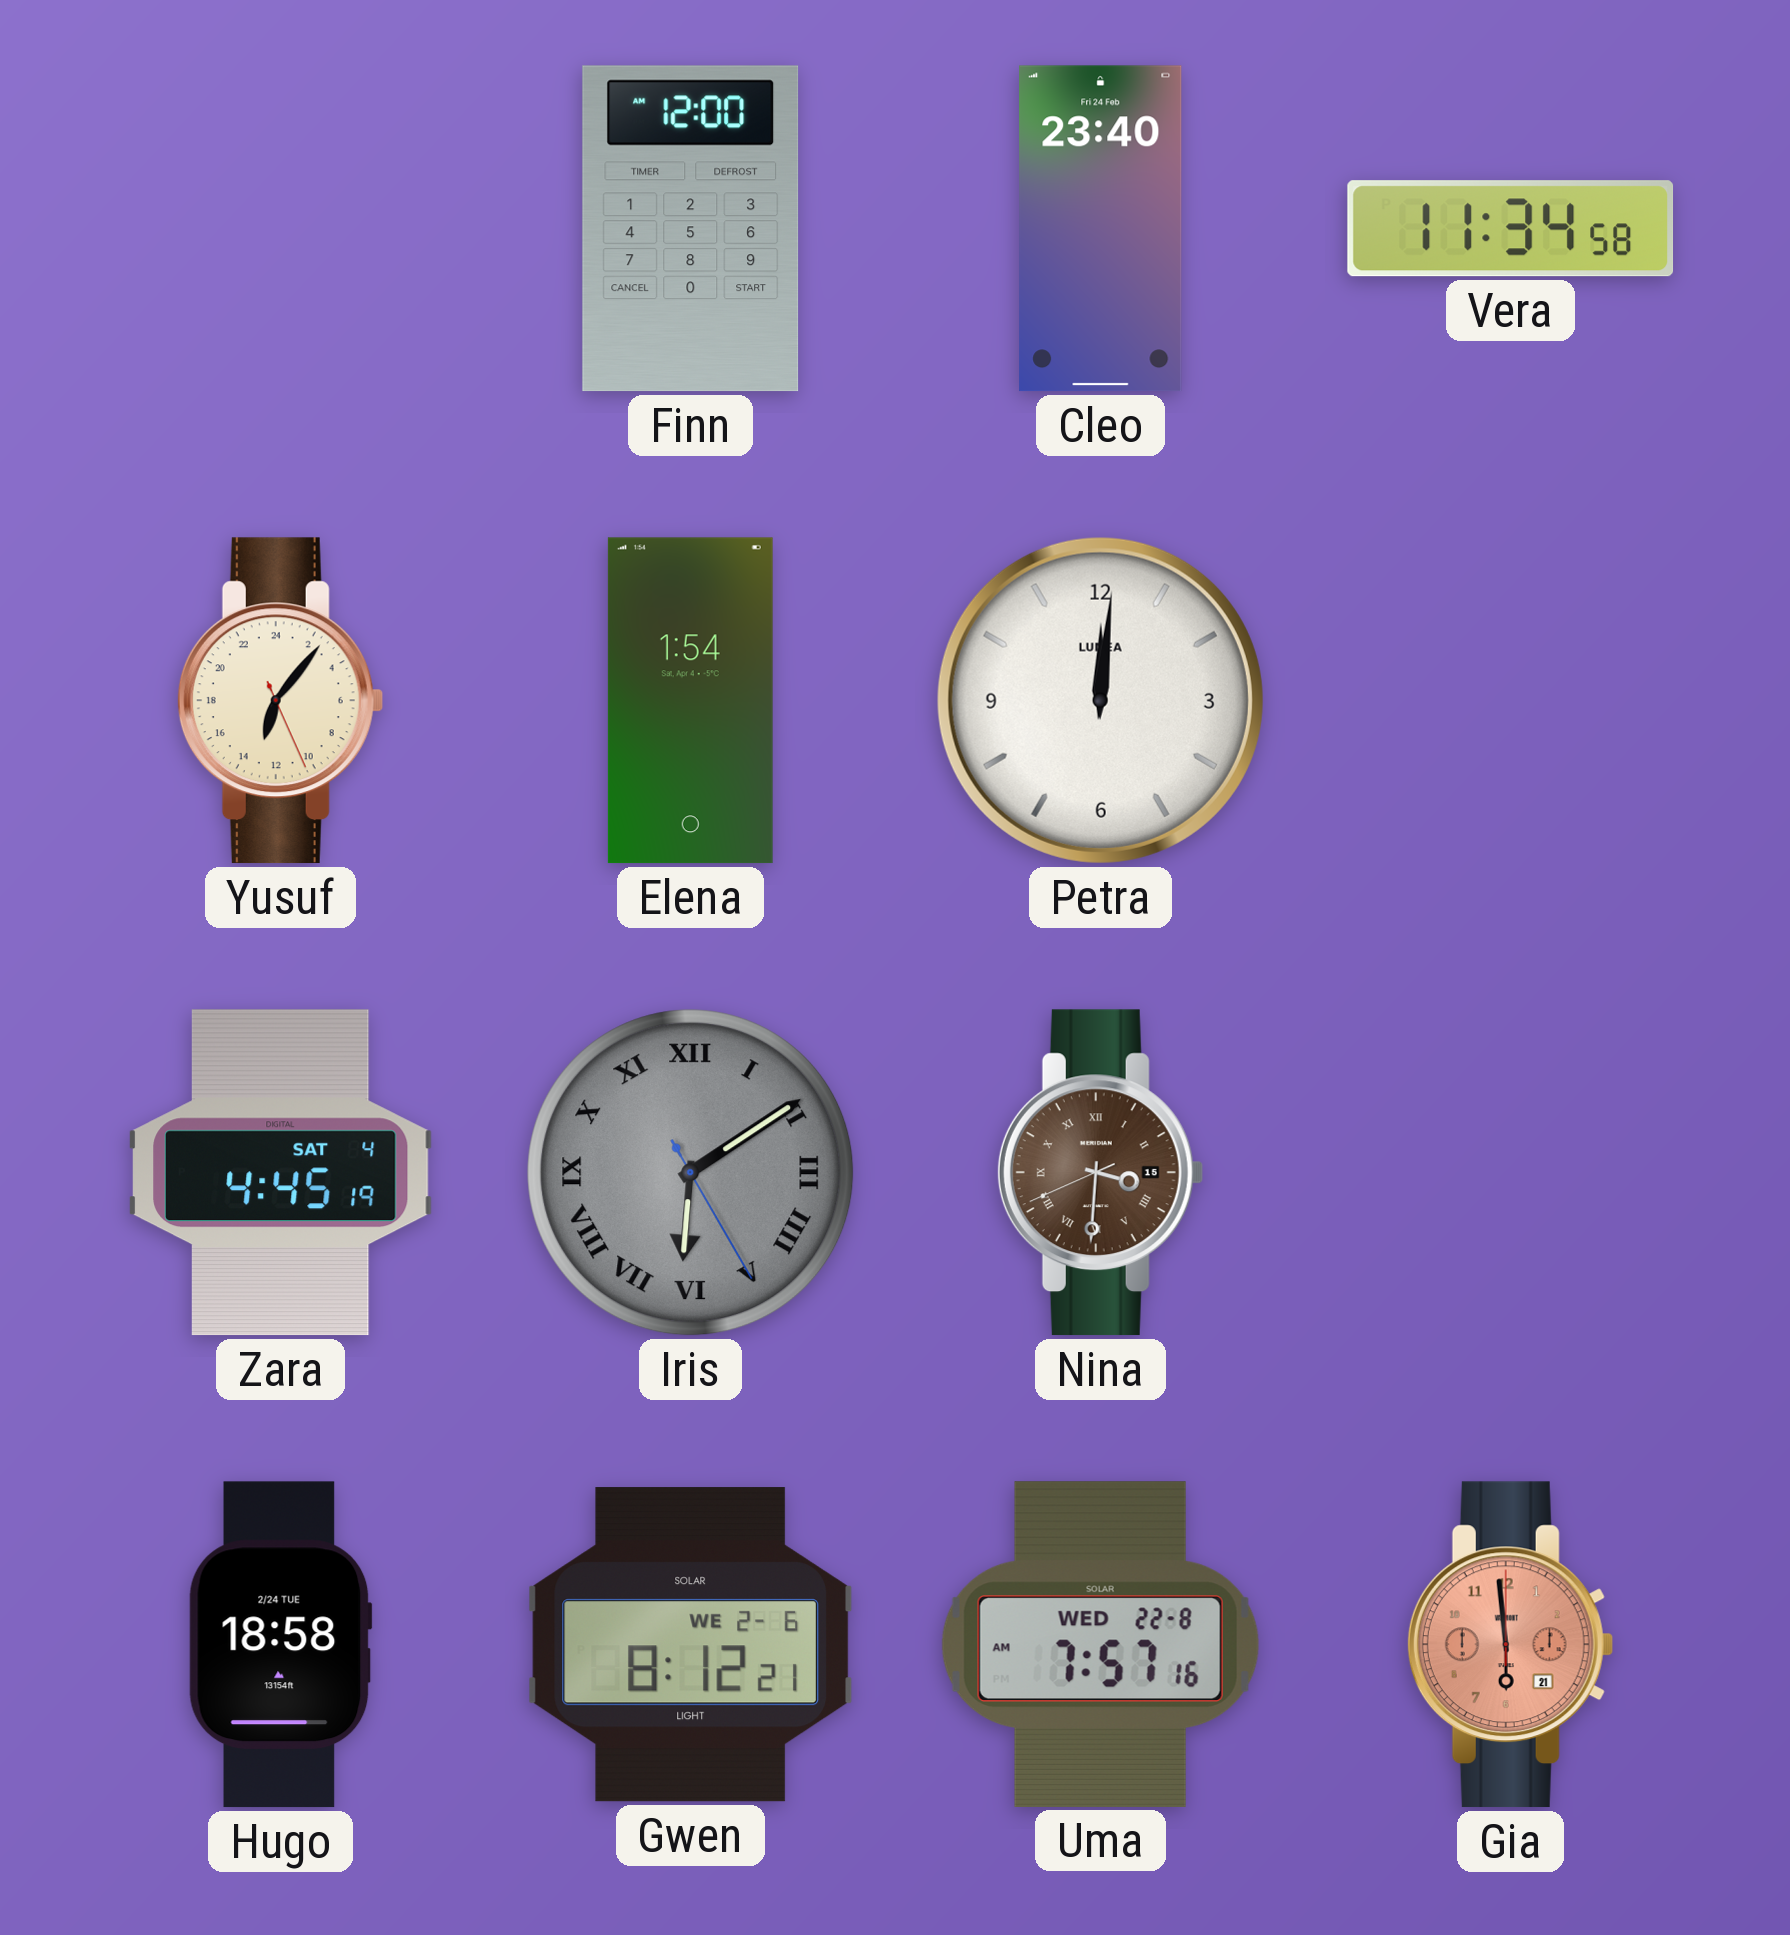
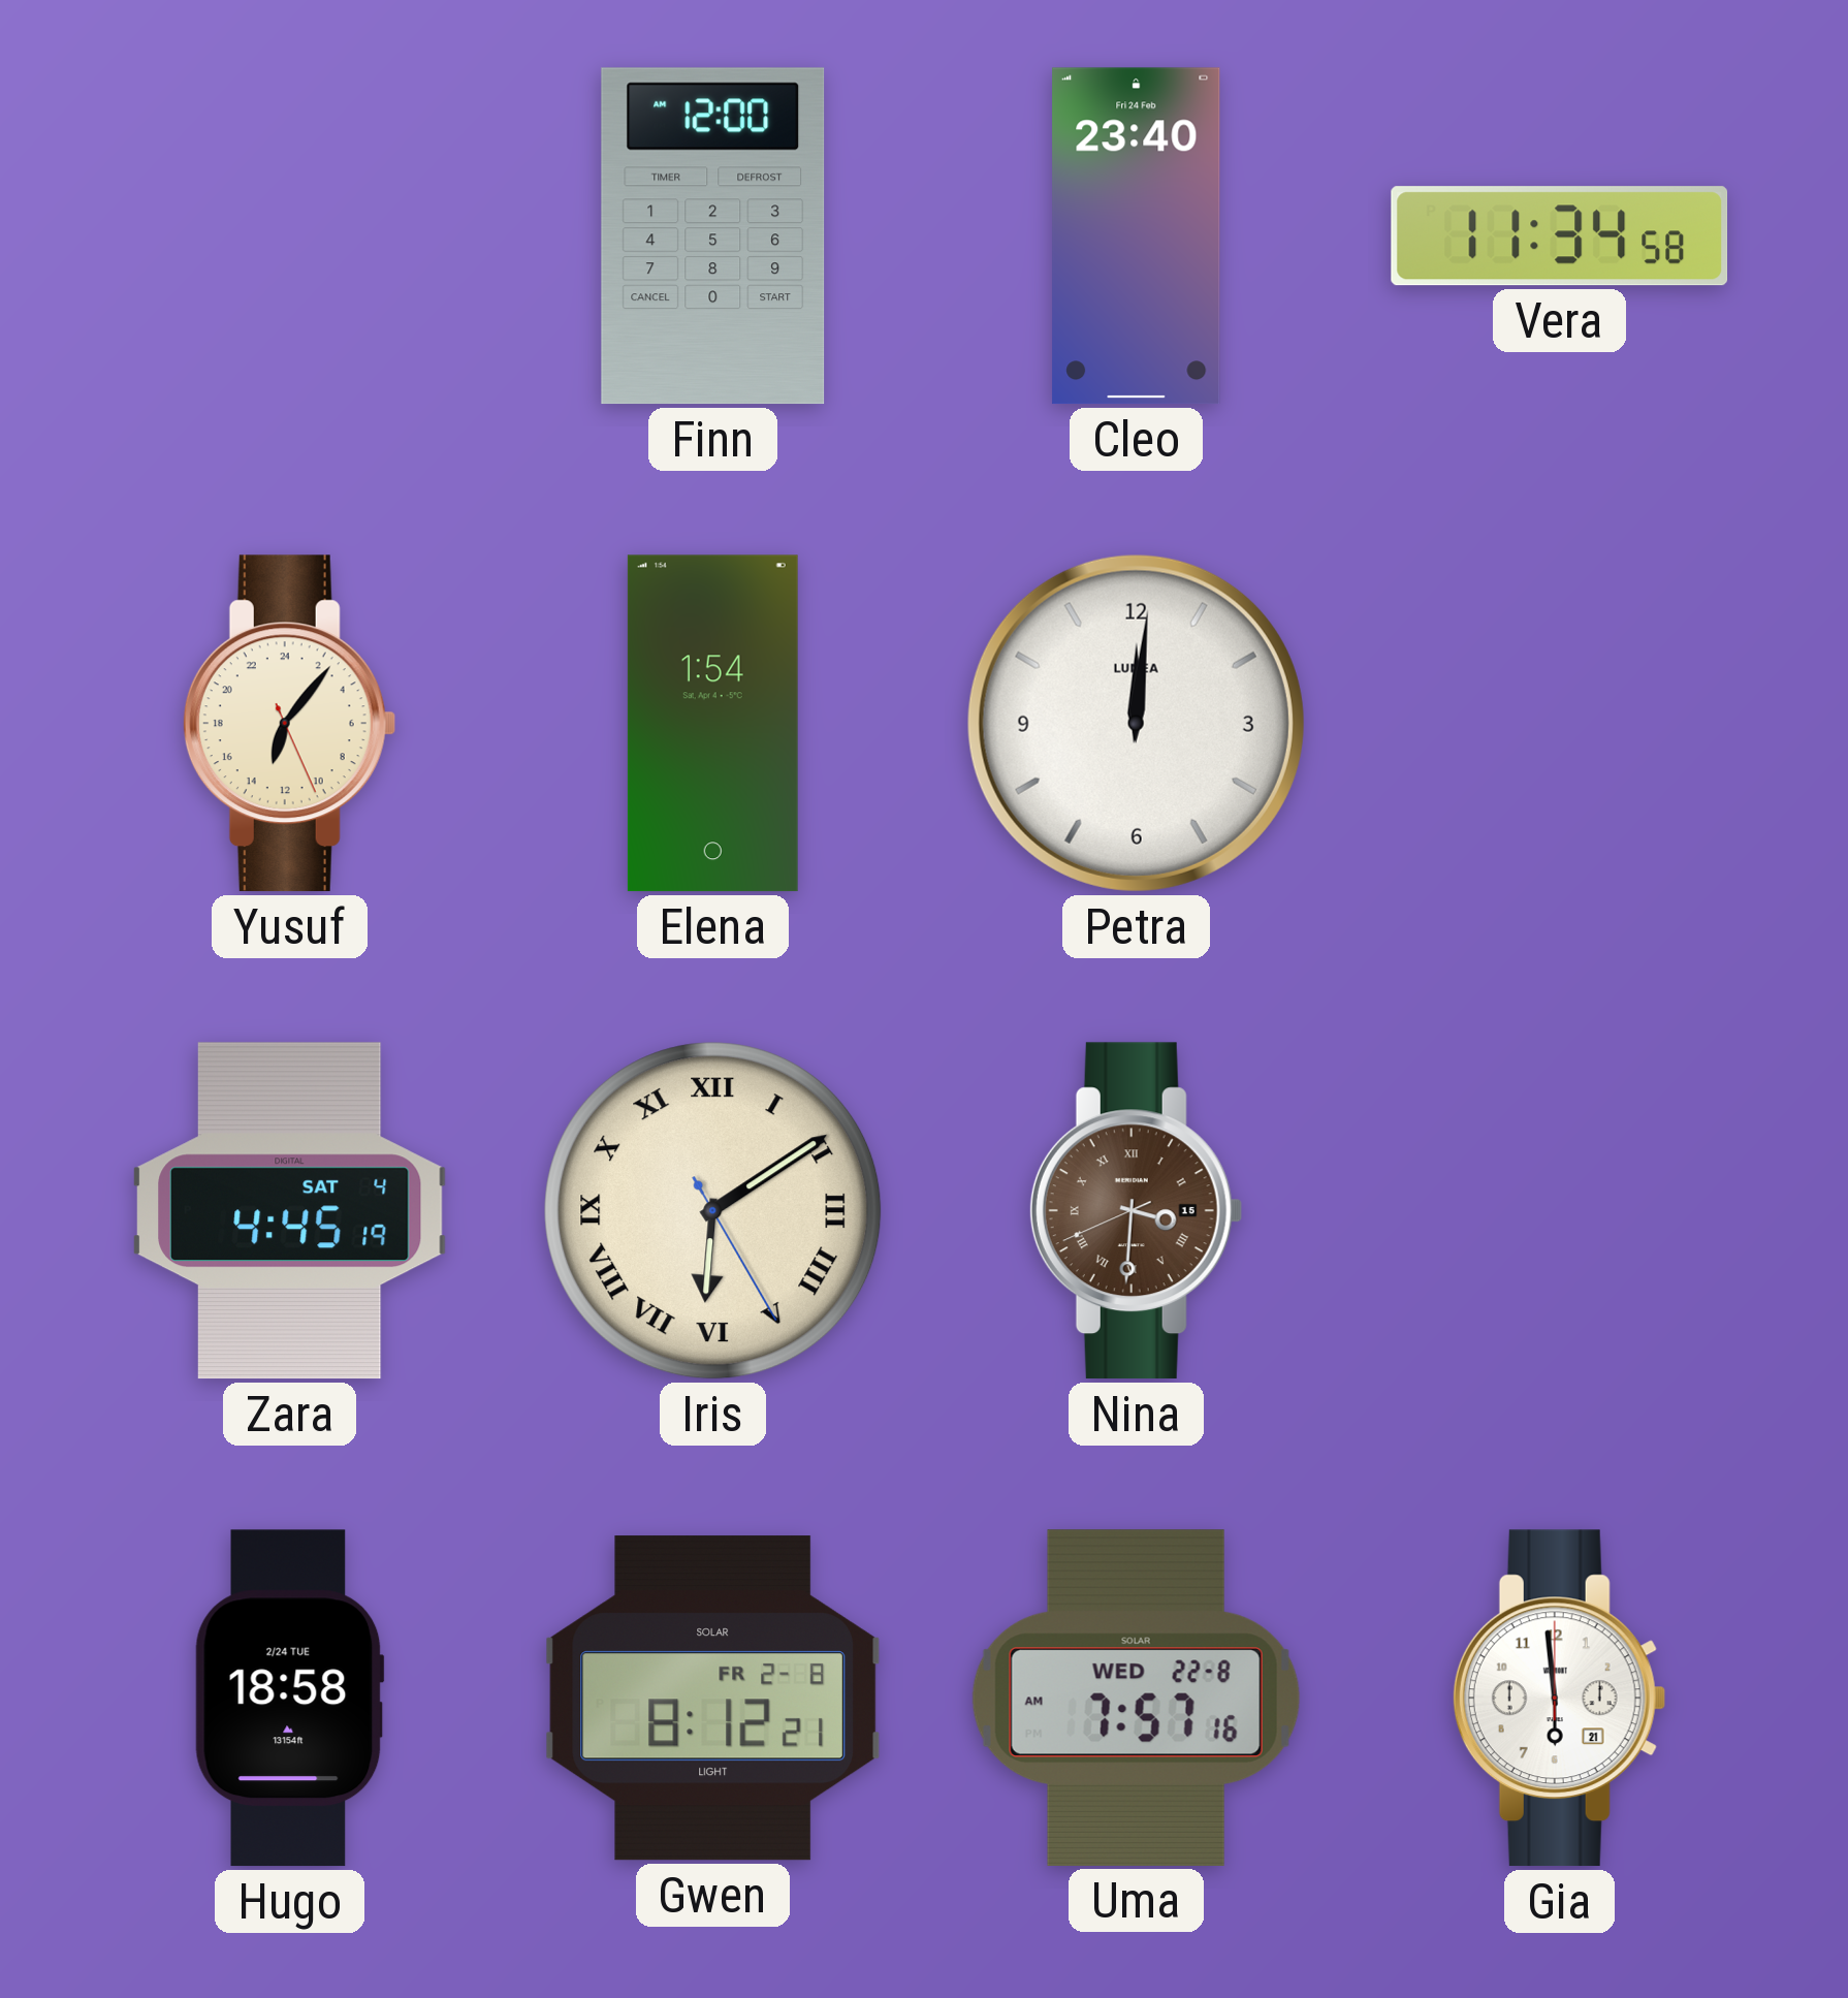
Iris dial: grey -> cream (713, 1211)
Gwen date: WE 2-6 -> FR 2-8 (712, 1699)
Gia dial: salmon -> white (1559, 1699)
